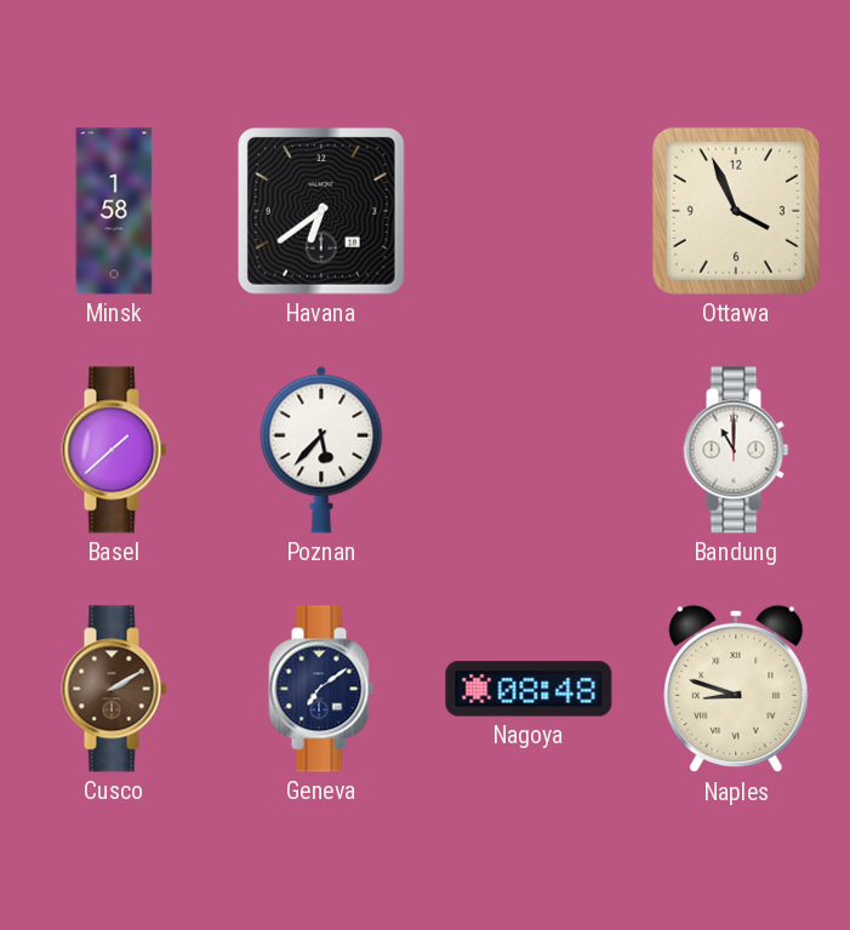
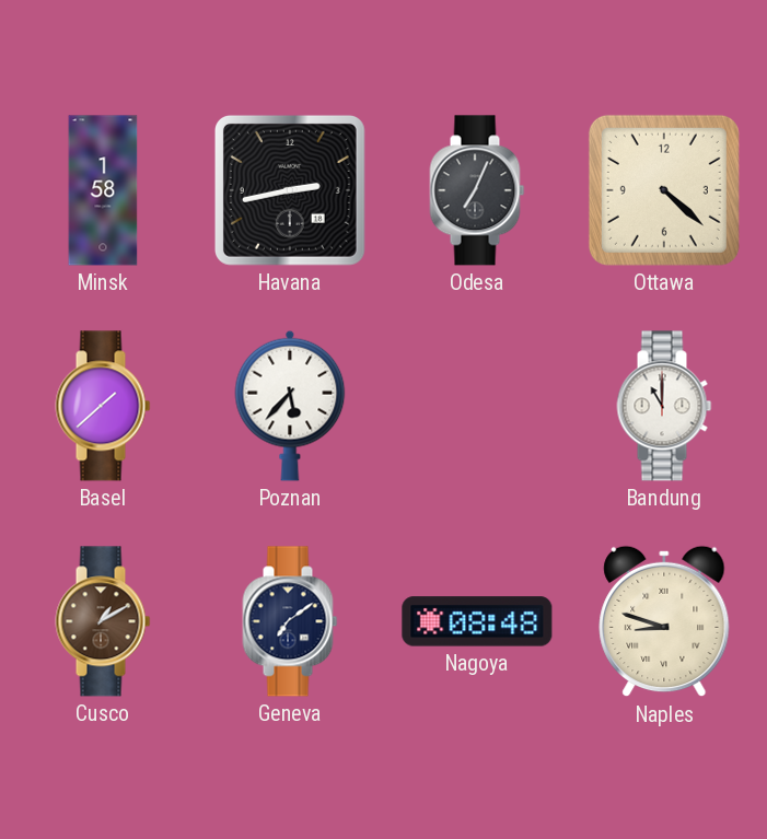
Havana: 6:39 -> 2:43 (290, 190)
Odesa: none -> 7:04 (477, 190)
Ottawa: 3:56 -> 4:22 (664, 190)
Cusco: 2:10 -> 1:10 (103, 621)
